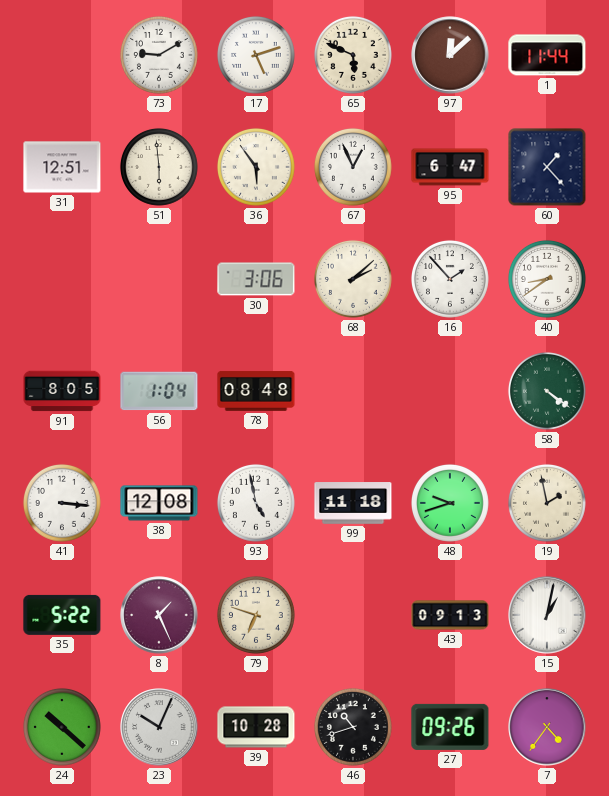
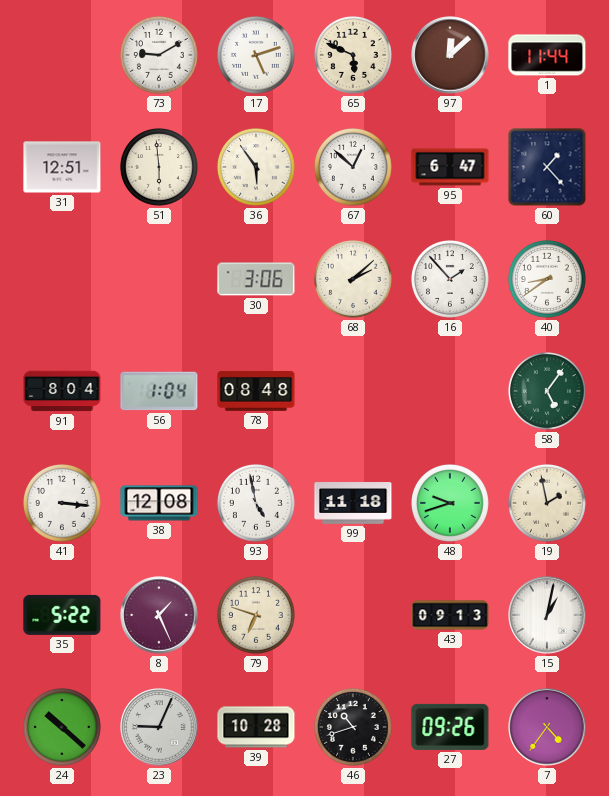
67: 12:56 -> 12:52 (353, 167)
91: 8:05 -> 8:04 (62, 391)
58: 4:21 -> 5:06 (547, 391)
23: 10:04 -> 9:04 (159, 727)
